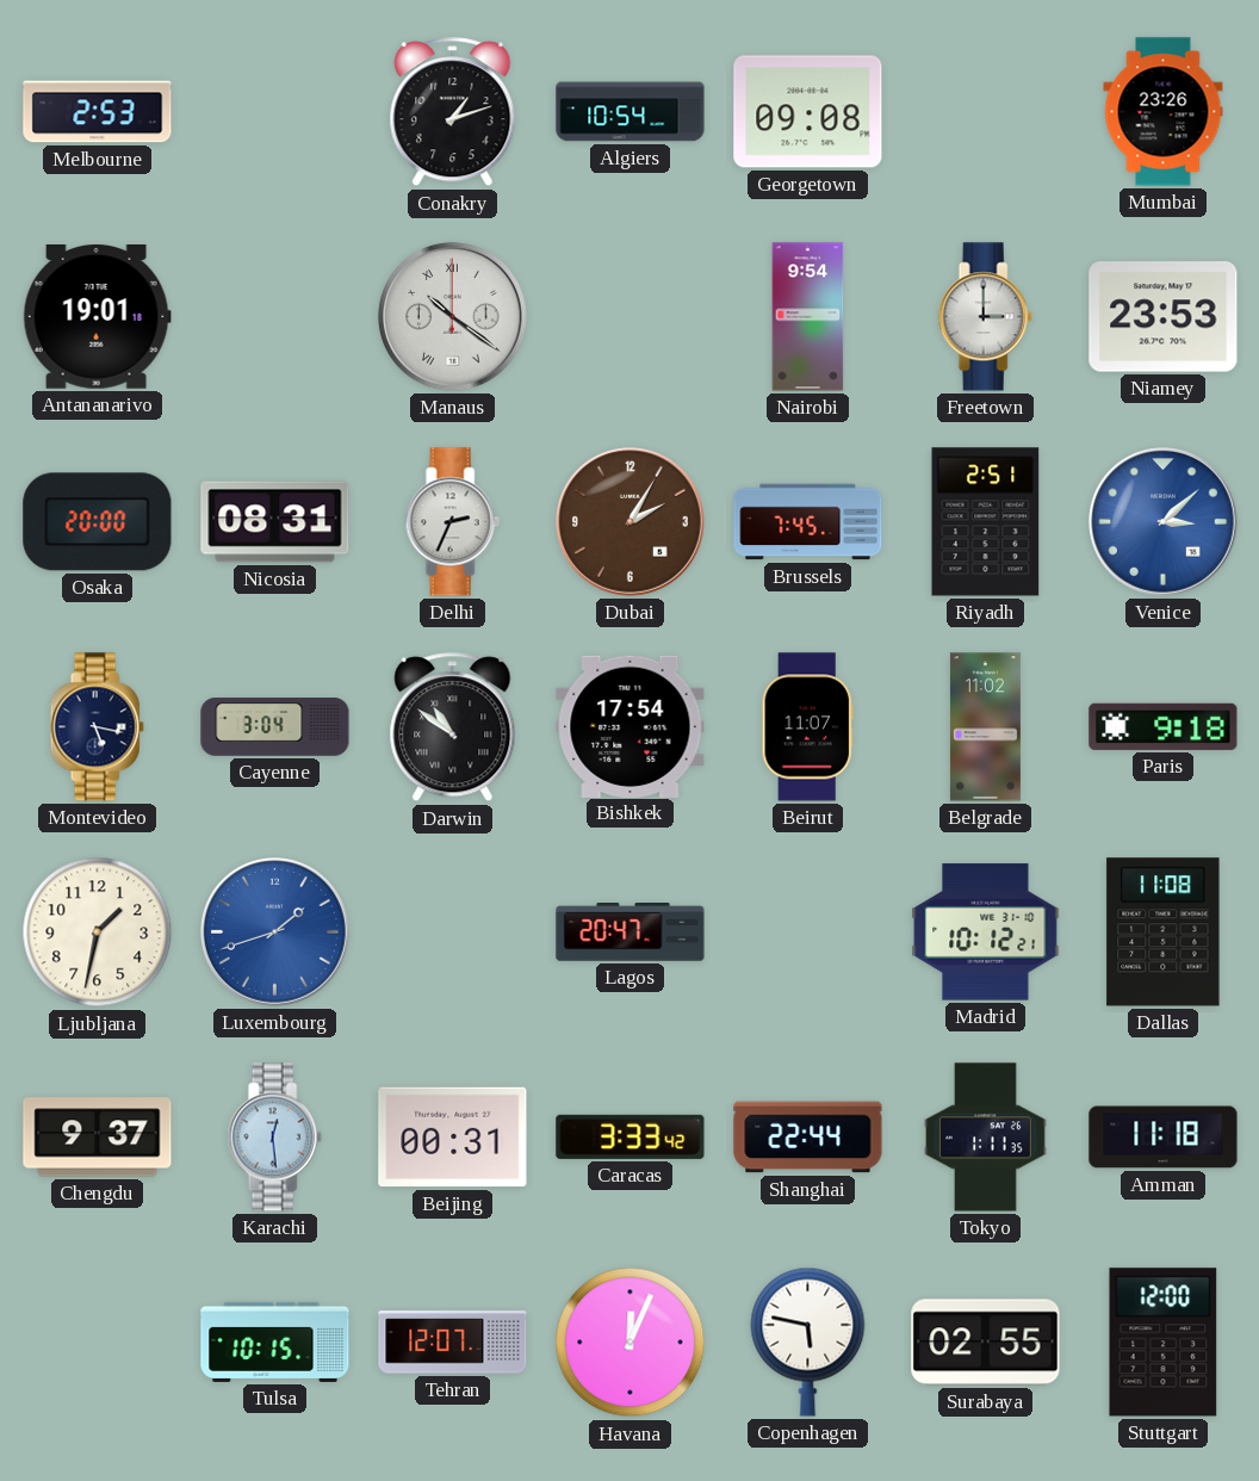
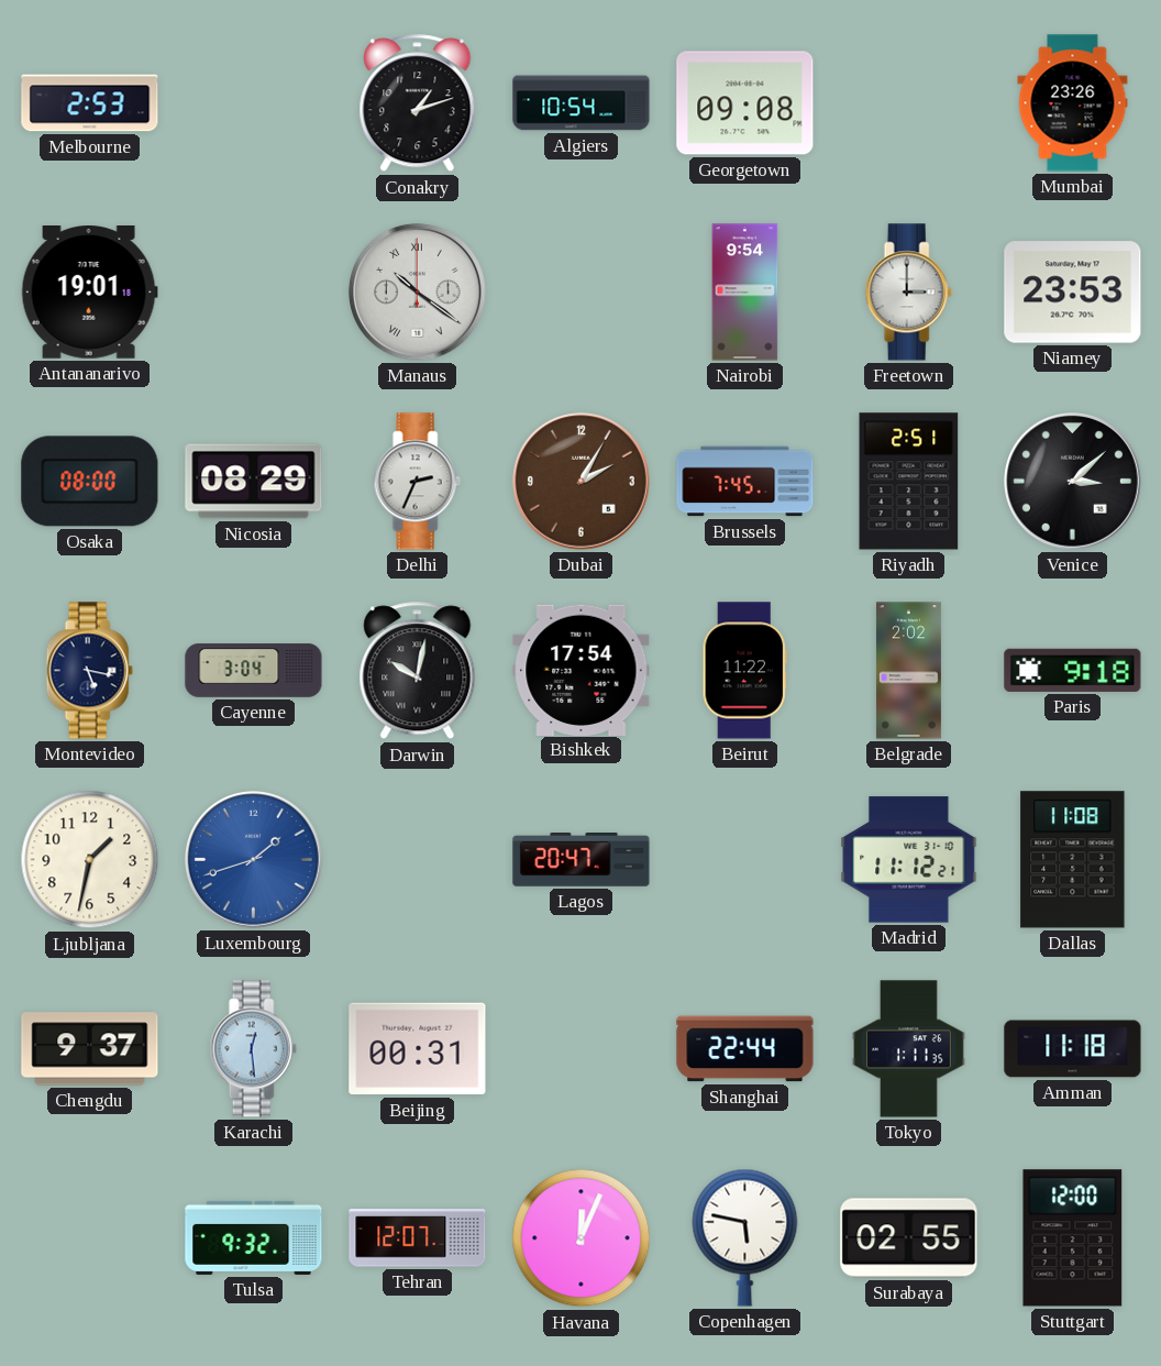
Osaka: 20:00 -> 08:00 (90, 482)
Nicosia: 08:31 -> 08:29 (254, 482)
Venice dial: blue -> black (1073, 482)
Darwin: 10:51 -> 10:02 (418, 671)
Beirut: 11:07 -> 11:22 (744, 671)
Belgrade: 11:02 -> 2:02 (908, 671)
Madrid: 10:12 -> 11:12 (909, 860)
Caracas: 3:33 -> none (631, 1136)
Tulsa: 10:15 -> 9:32 (254, 1237)
